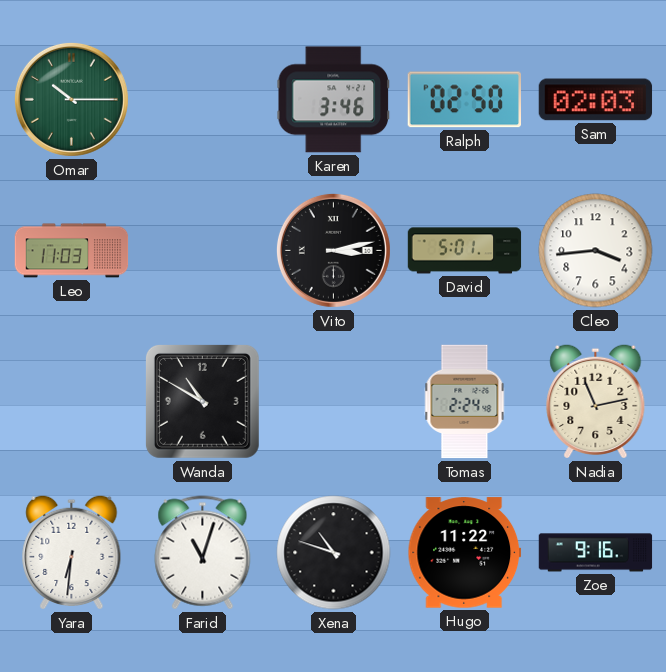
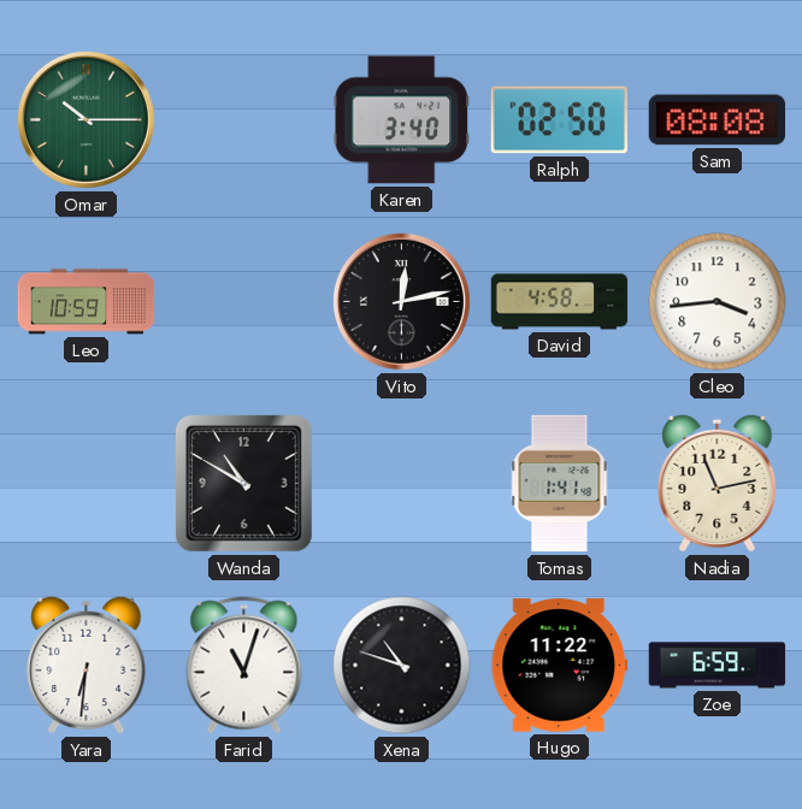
Karen: 3:46 -> 3:40 (401, 120)
Sam: 02:03 -> 08:08 (718, 120)
Leo: 11:03 -> 10:59 (87, 302)
Vito: 3:13 -> 12:13 (401, 301)
David: 5:01 -> 4:58 (560, 302)
Tomas: 2:24 -> 1:41 (560, 484)
Zoe: 9:16 -> 6:59 (718, 666)
